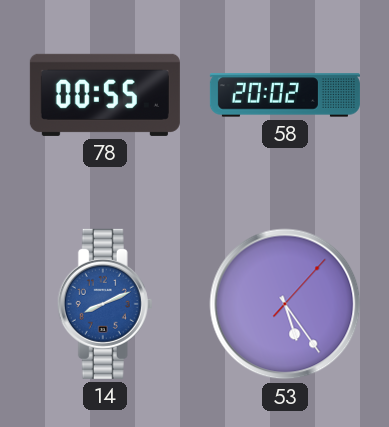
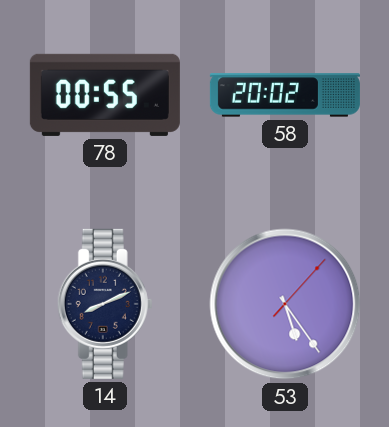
14 dial: blue -> navy (105, 304)
